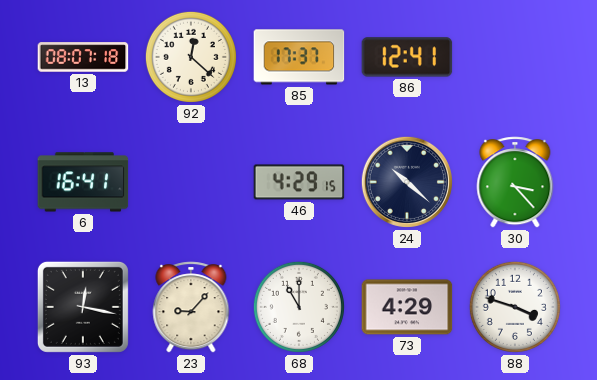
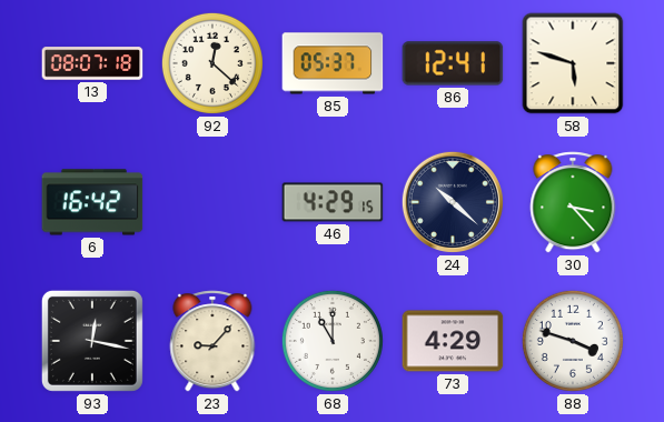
85: 17:37 -> 05:37 (333, 63)
58: none -> 5:48 (573, 63)
6: 16:41 -> 16:42 (92, 202)
